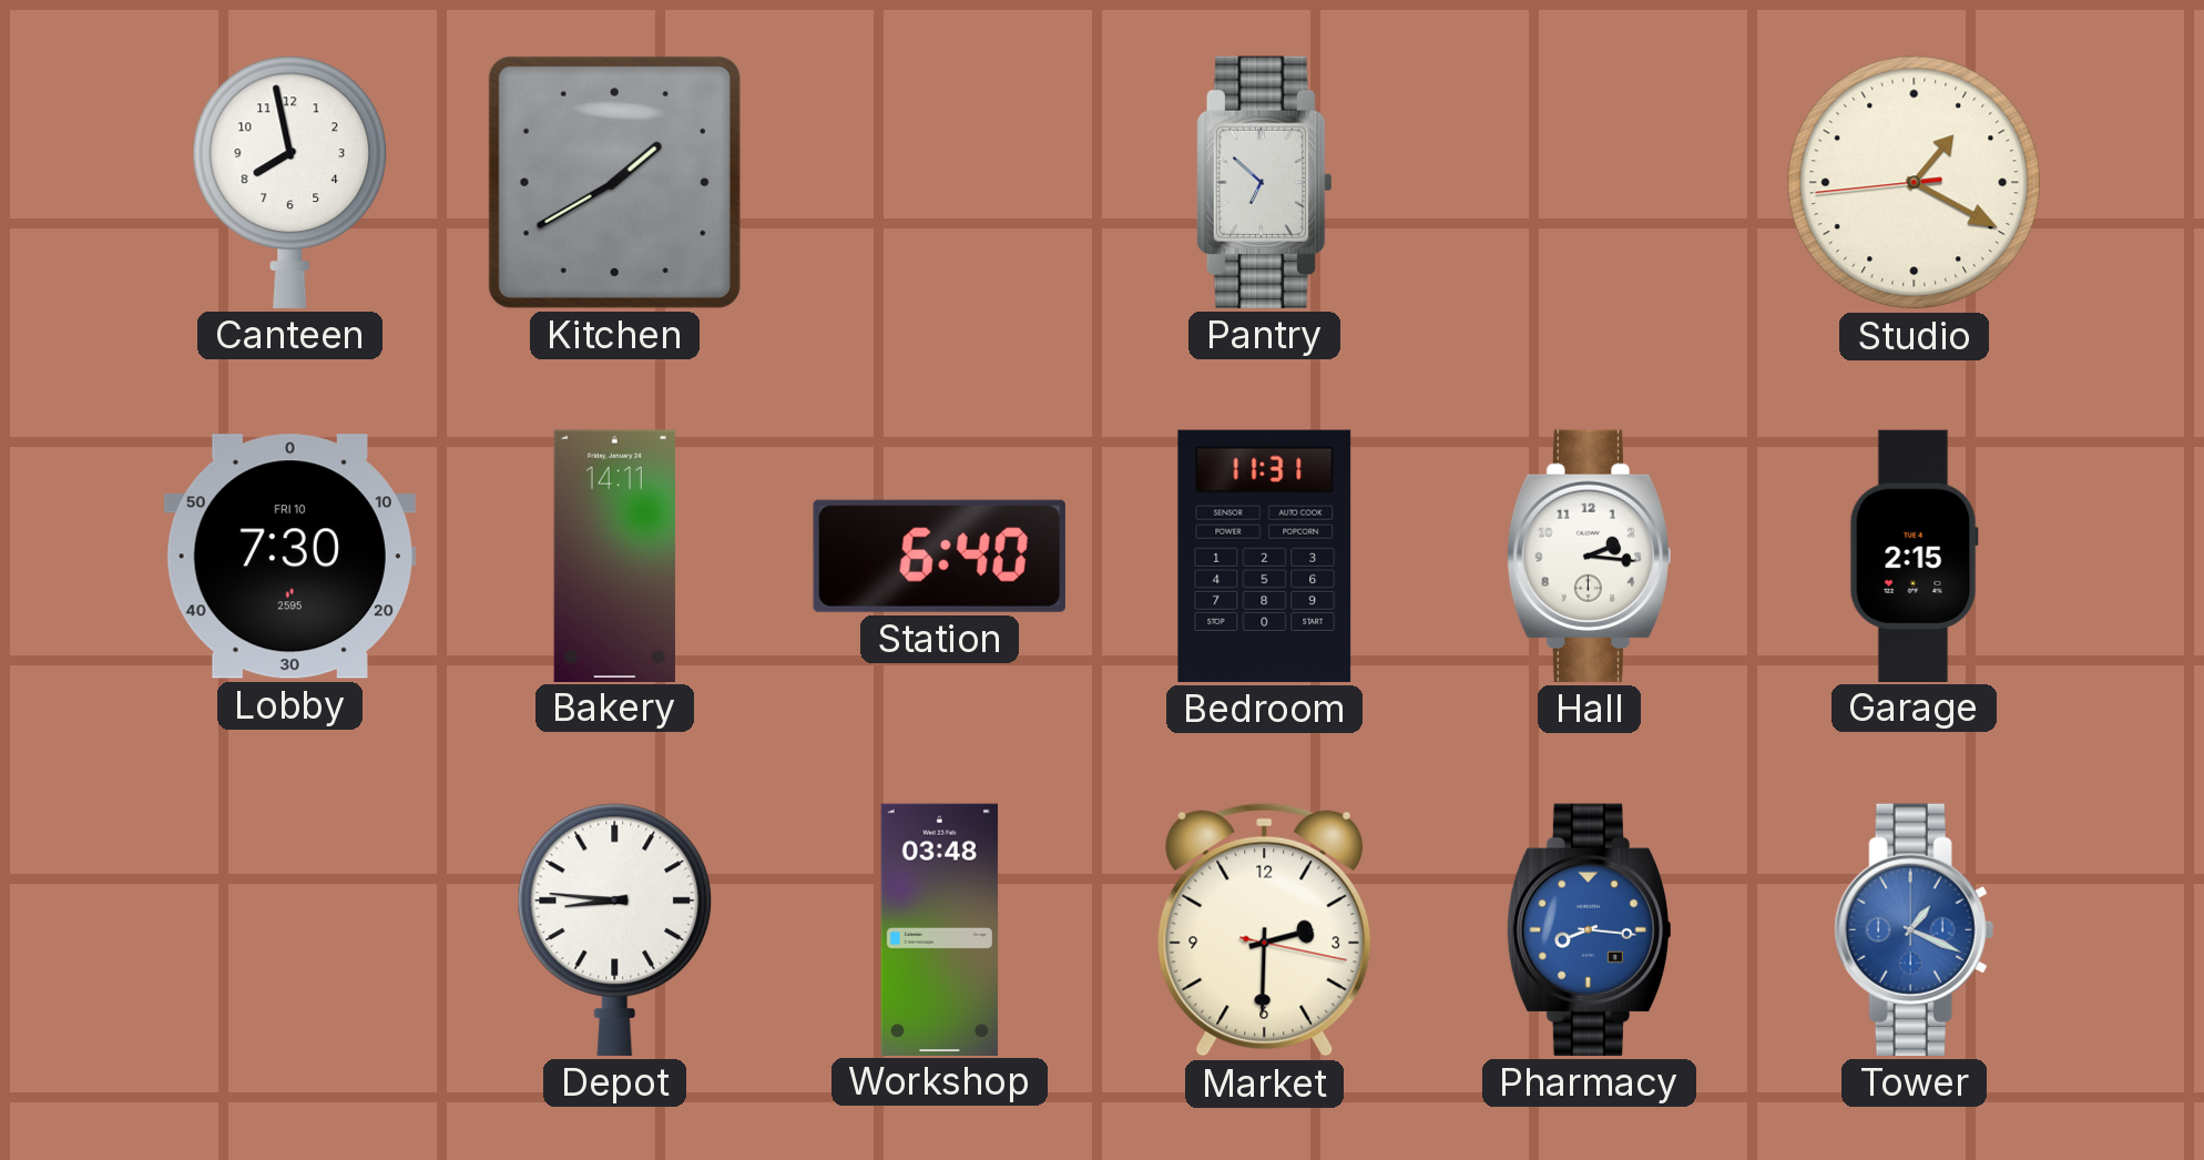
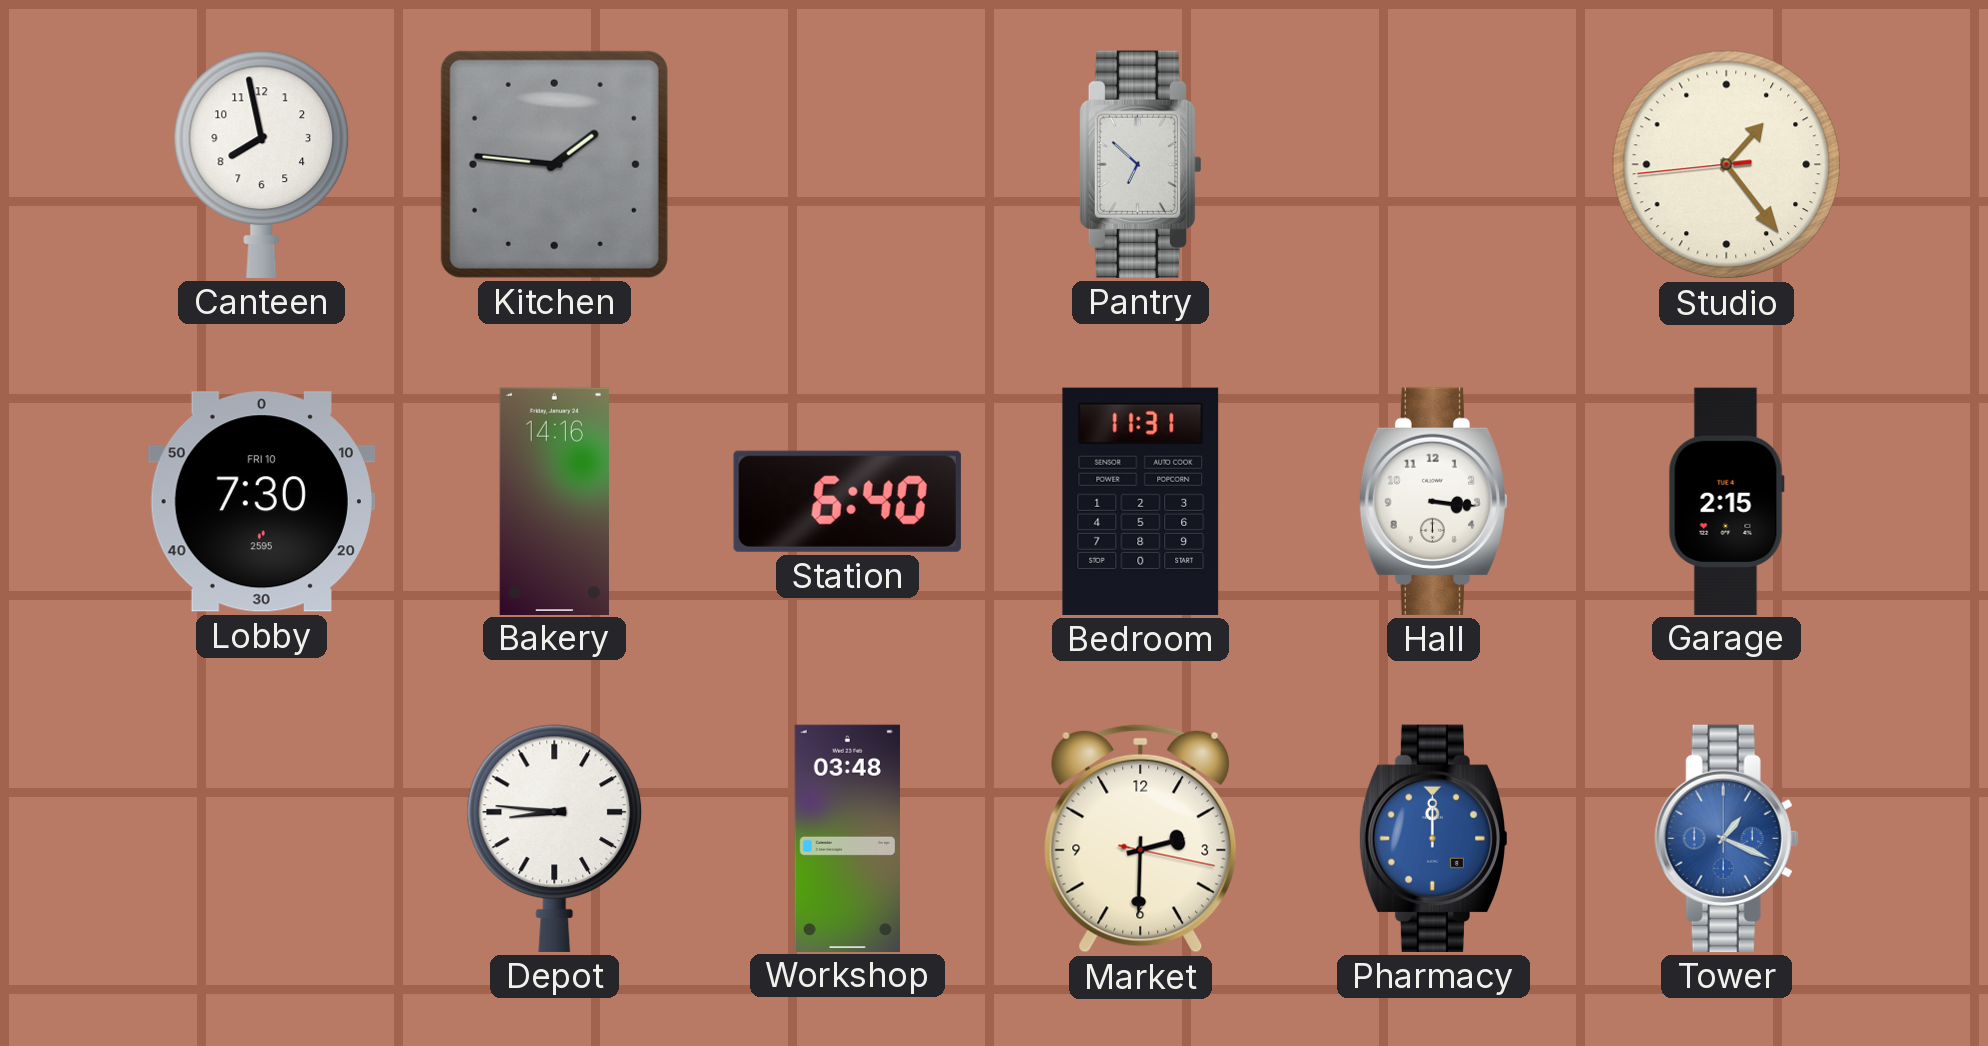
Kitchen: 1:40 -> 1:46 (554, 164)
Studio: 1:19 -> 1:23 (1727, 165)
Bakery: 14:11 -> 14:16 (554, 501)
Hall: 2:16 -> 3:16 (1432, 501)
Pharmacy: 8:16 -> 12:00 (1432, 838)
